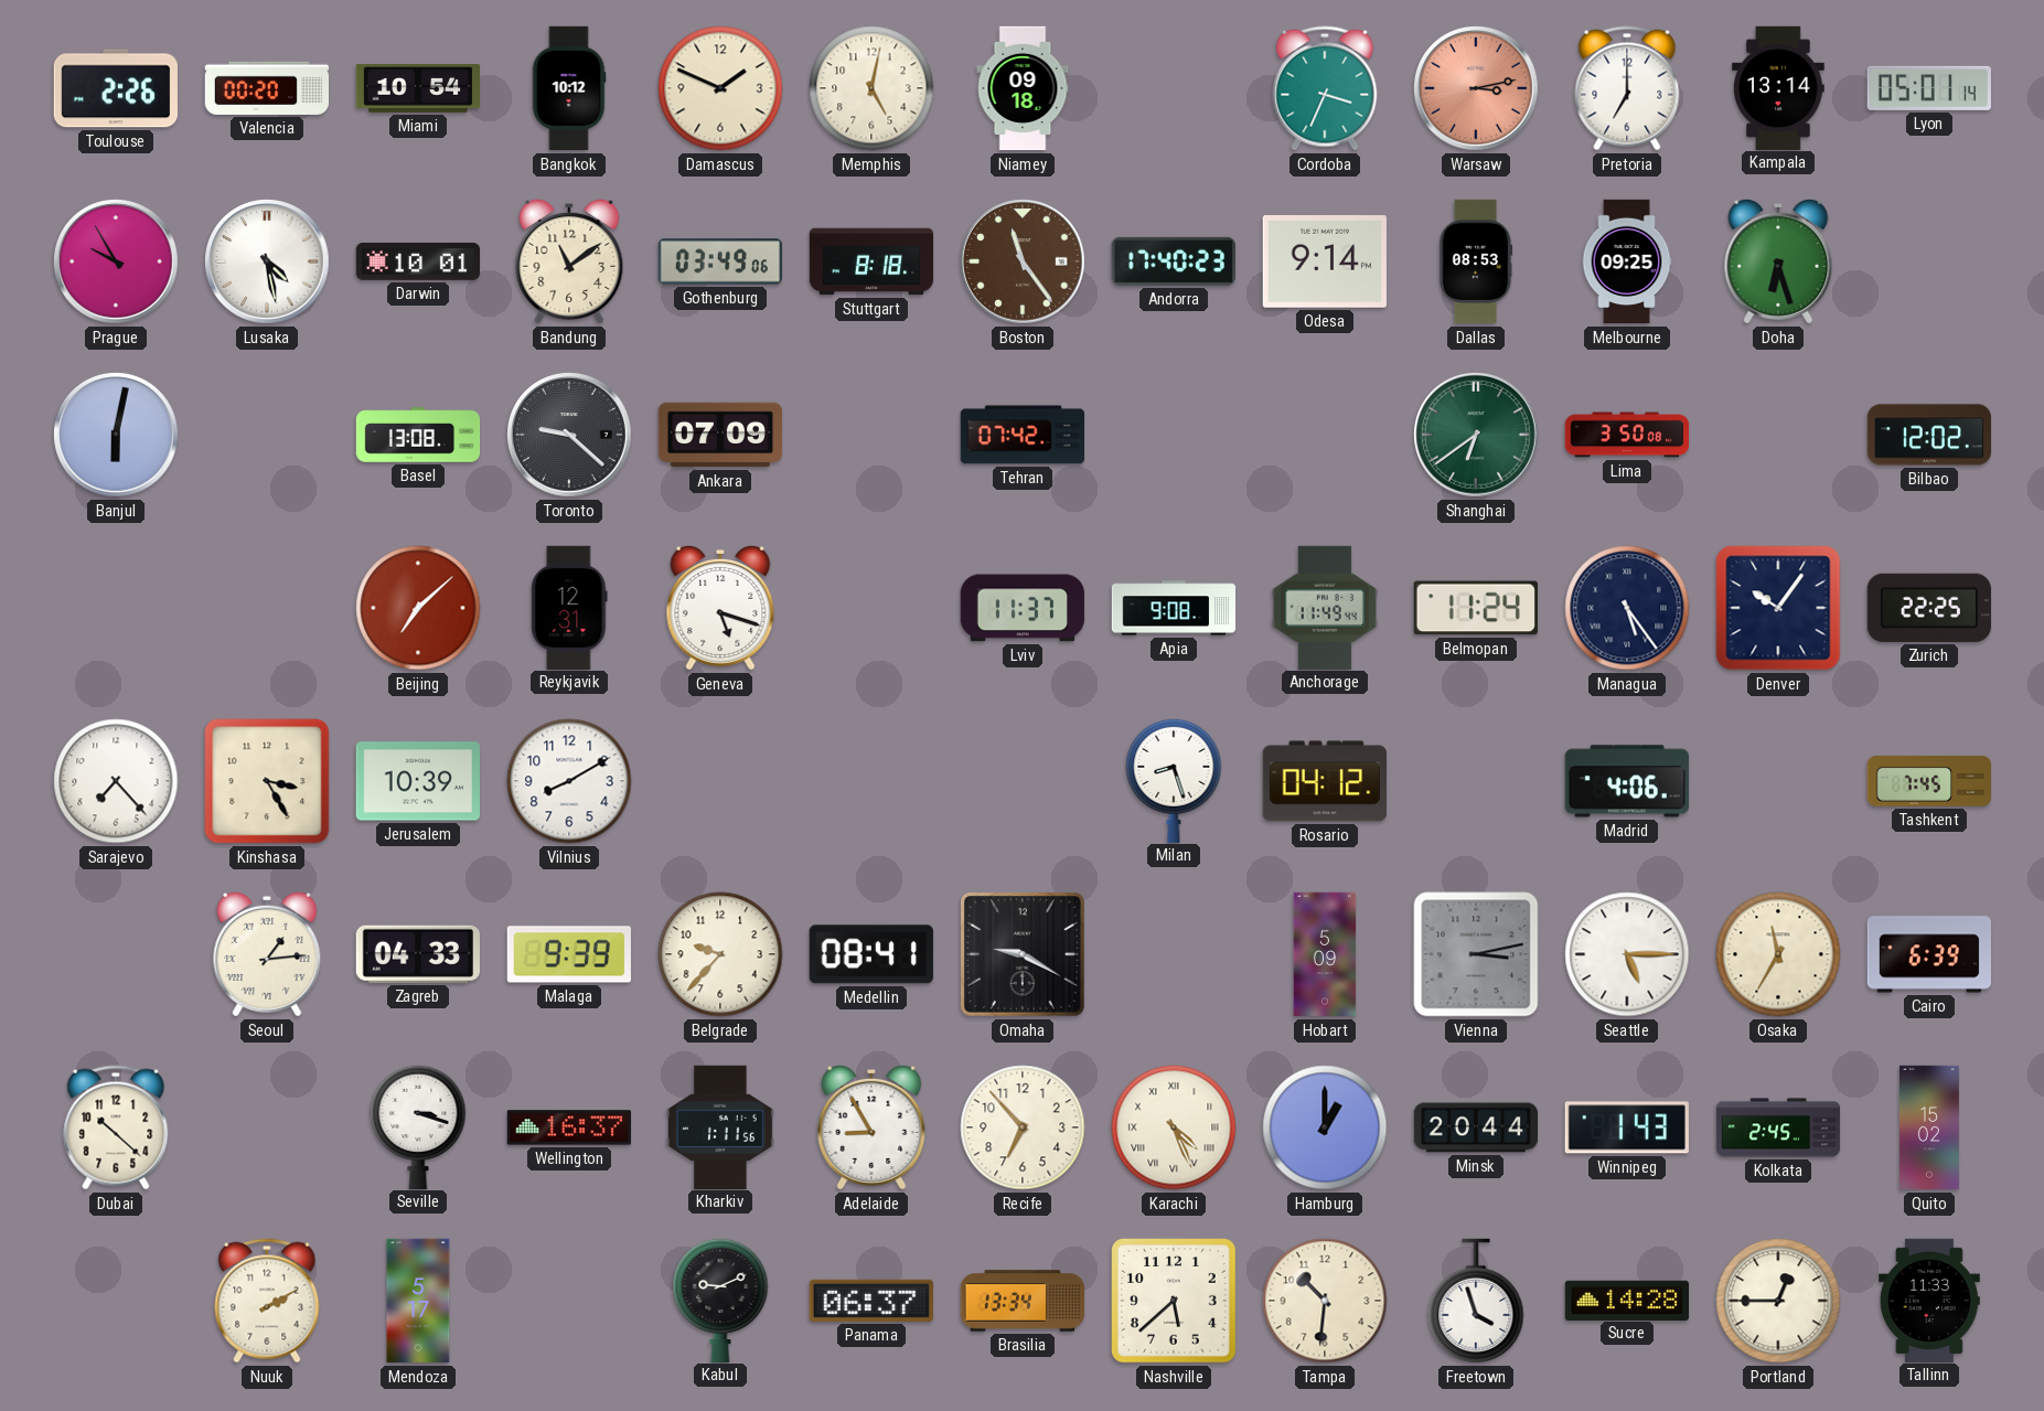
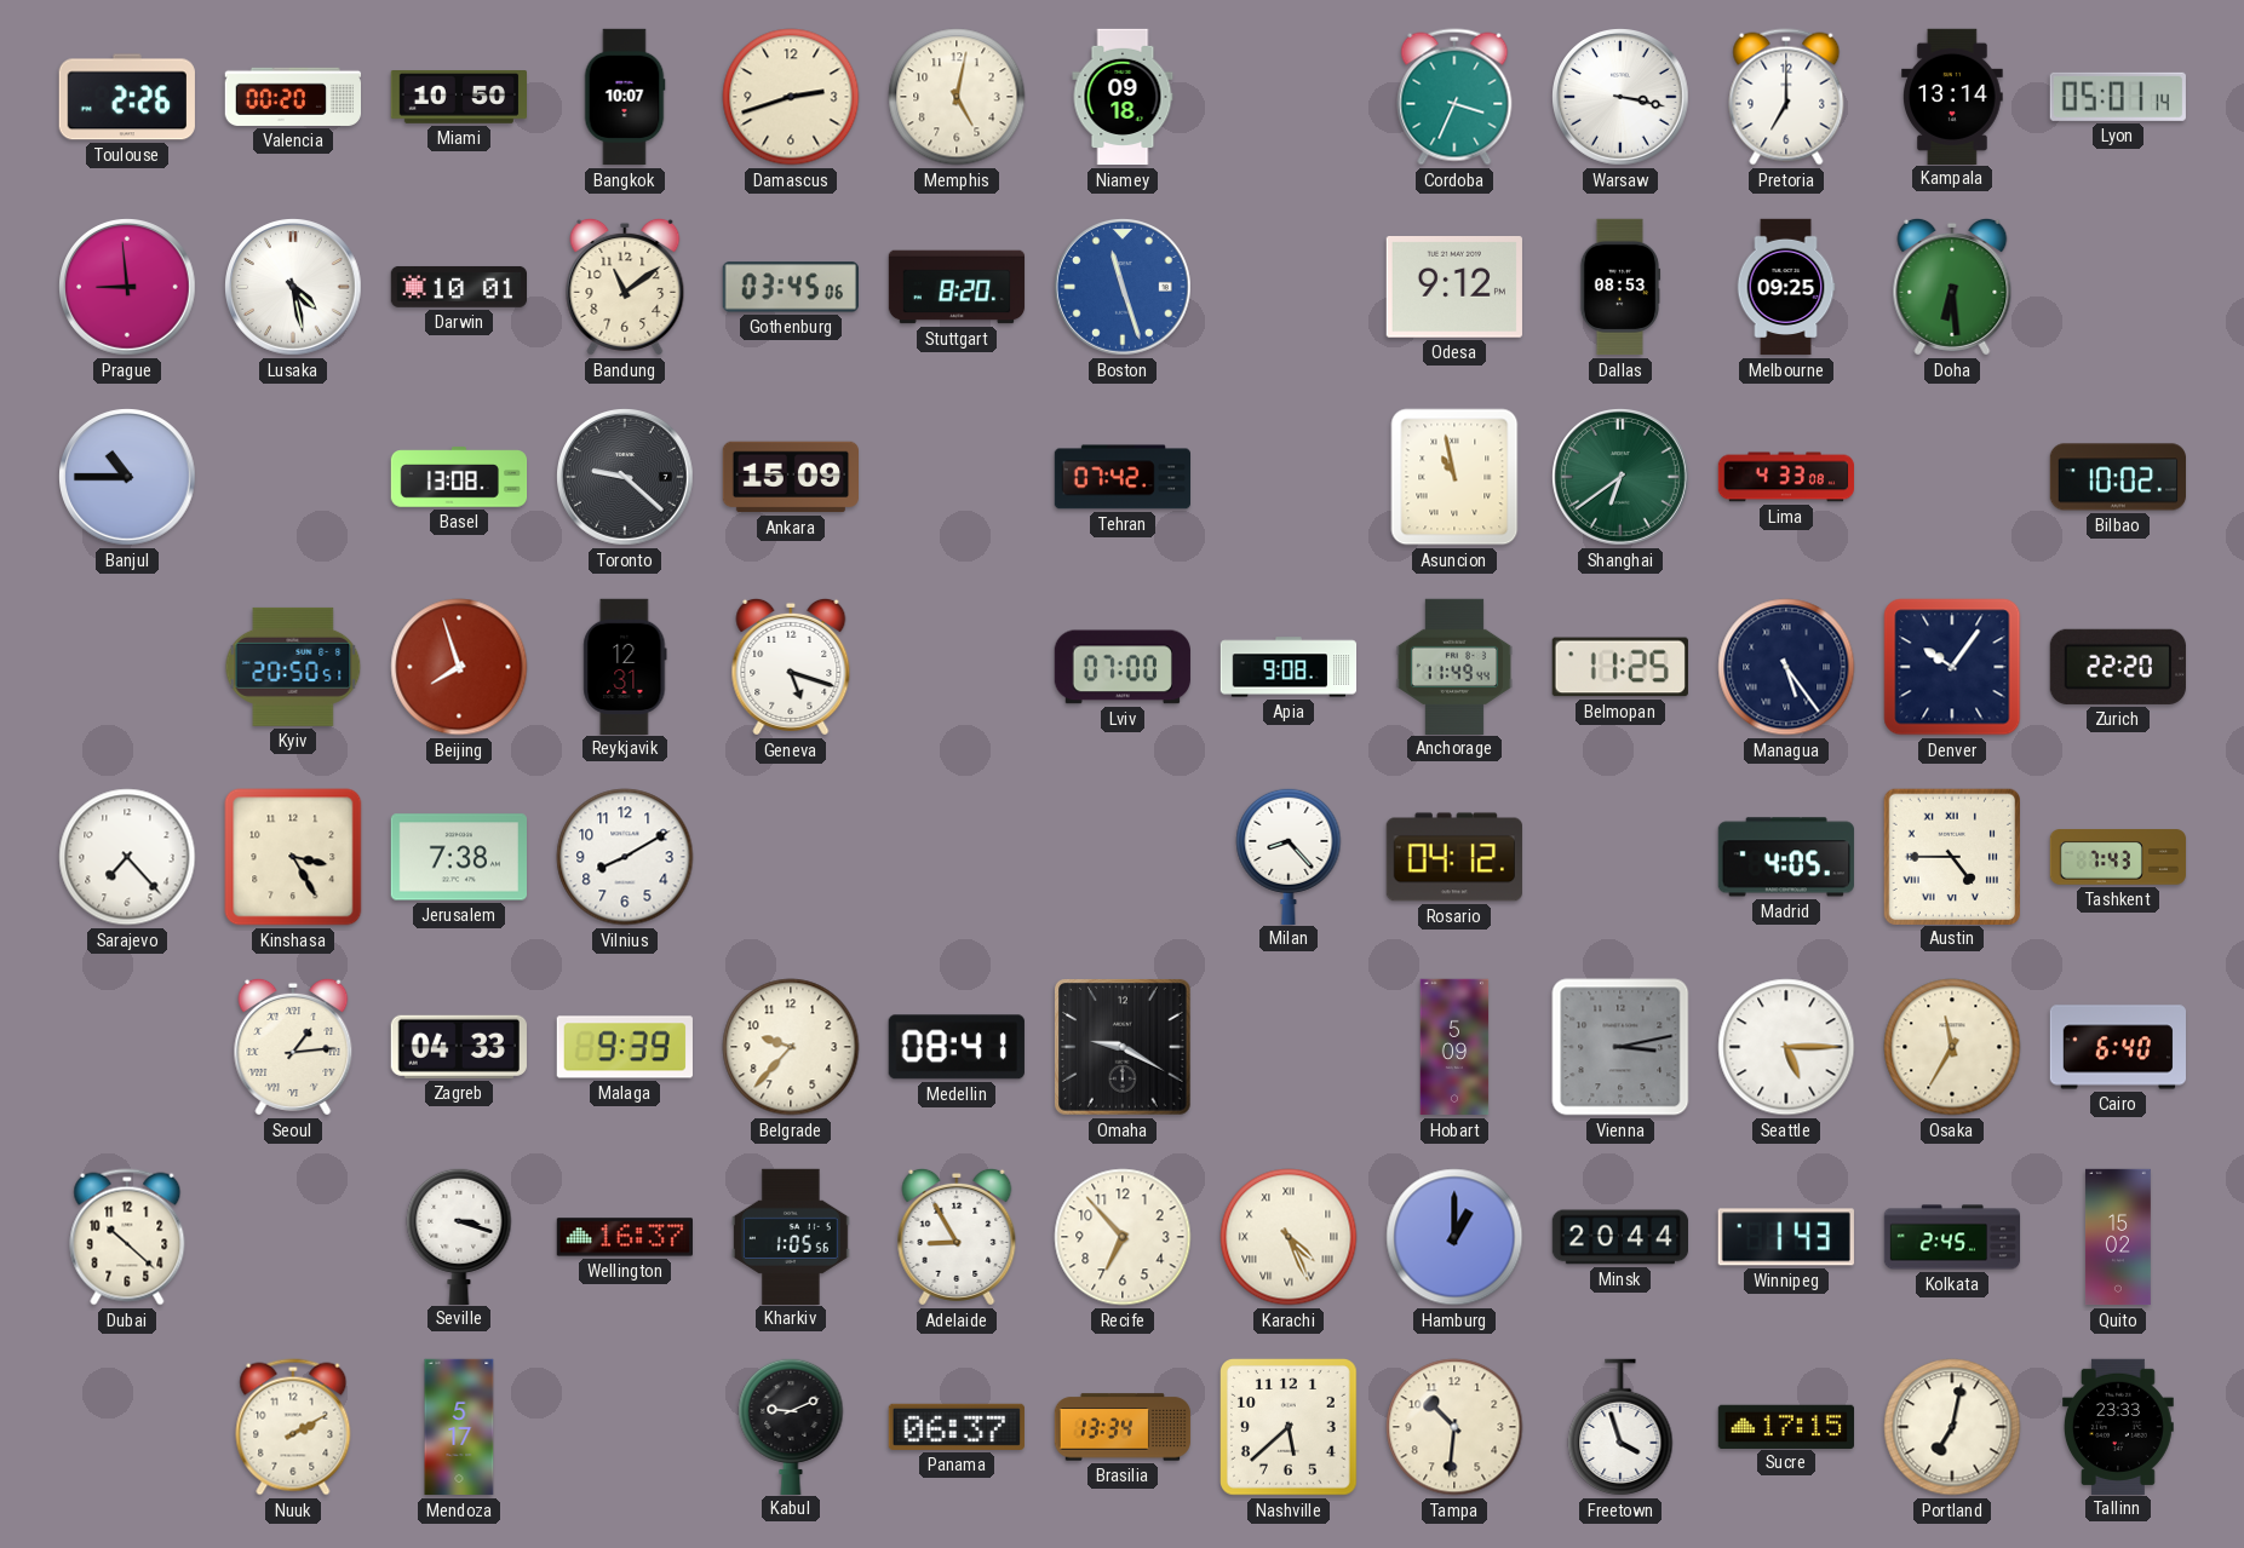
Miami: 10:54 -> 10:50 (459, 98)
Bangkok: 10:12 -> 10:07 (625, 97)
Damascus: 1:49 -> 2:42 (791, 97)
Warsaw: 3:13 -> 3:17 (1622, 98)
Warsaw dial: salmon -> white (1622, 98)
Prague: 9:55 -> 8:59 (128, 288)
Gothenburg: 03:49 -> 03:45 (791, 287)
Stuttgart: 8:18 -> 8:20 (957, 287)
Boston: 11:24 -> 11:27 (1124, 288)
Boston dial: brown -> blue (1124, 288)
Andorra: 17:40 -> none (1174, 261)
Odesa: 9:14 -> 9:12 (1454, 288)
Doha: 6:27 -> 6:29 (1952, 287)
Banjul: 6:02 -> 10:45 (128, 478)
Ankara: 07:09 -> 15:09 (790, 477)
Asuncion: none -> 10:58 (1454, 477)
Lima: 3:50 -> 4:33 (1785, 477)
Bilbao: 12:02 -> 10:02 (2117, 477)
Kyiv: none -> 20:50 (293, 667)
Beijing: 7:08 -> 7:57 (459, 667)
Lviv: 11:37 -> 07:00 (1123, 667)
Belmopan: 11:24 -> 11:25 (1620, 667)
Zurich: 22:25 -> 22:20 (2118, 667)
Jerusalem: 10:39 -> 7:38 (458, 857)
Milan: 8:27 -> 8:23 (1289, 856)
Madrid: 4:06 -> 4:05 (1786, 857)
Austin: none -> 4:45 (1951, 856)
Tashkent: 7:45 -> 7:43 (2118, 857)
Cairo: 6:39 -> 6:40 (2117, 1047)
Kharkiv: 1:11 -> 1:05 (791, 1236)
Sucre: 14:28 -> 17:15 (1785, 1426)
Portland: 12:45 -> 7:02 (1952, 1427)
Tallinn: 11:33 -> 23:33 (2118, 1426)
